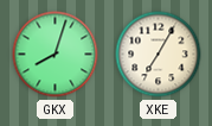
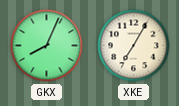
GKX: 8:03 -> 8:04 (47, 46)
